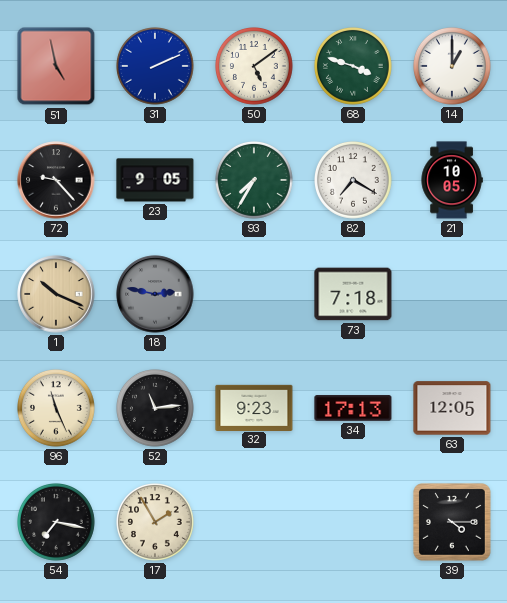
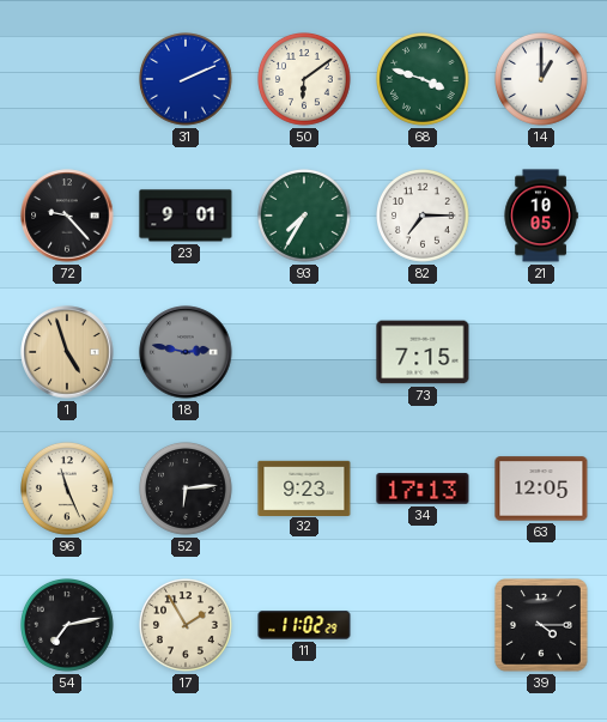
51: 4:58 -> none (56, 66)
50: 5:09 -> 6:09 (305, 80)
23: 9:05 -> 9:01 (186, 216)
82: 7:20 -> 7:15 (424, 217)
1: 10:19 -> 4:57 (67, 352)
73: 7:18 -> 7:15 (423, 352)
52: 11:14 -> 6:14 (187, 490)
54: 7:17 -> 7:13 (68, 626)
11: none -> 11:02 (304, 625)
